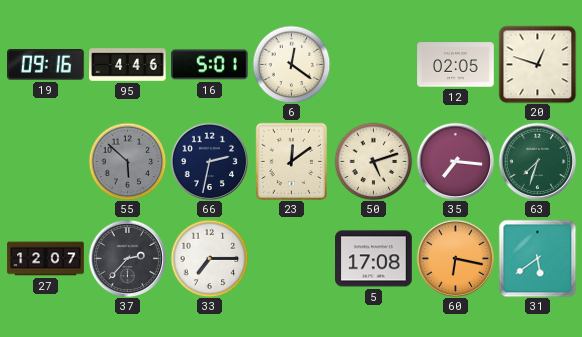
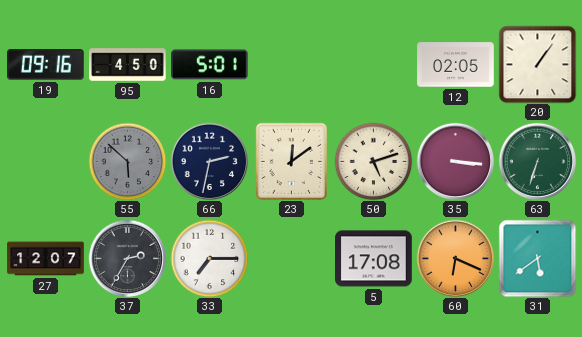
95: 4:46 -> 4:50 (128, 65)
6: 12:21 -> none (291, 64)
20: 12:48 -> 1:06 (537, 64)
35: 7:16 -> 3:16 (455, 161)
63: 7:33 -> 6:33 (537, 161)
37: 2:37 -> 2:35 (127, 258)
60: 6:17 -> 6:19 (455, 258)
